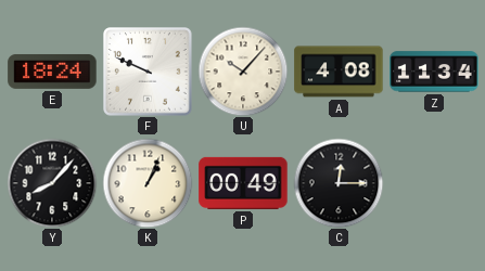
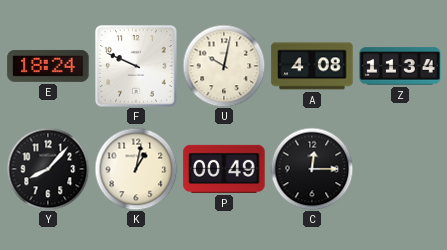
U: 10:07 -> 10:02 (224, 66)
K: 1:04 -> 1:02 (136, 169)
